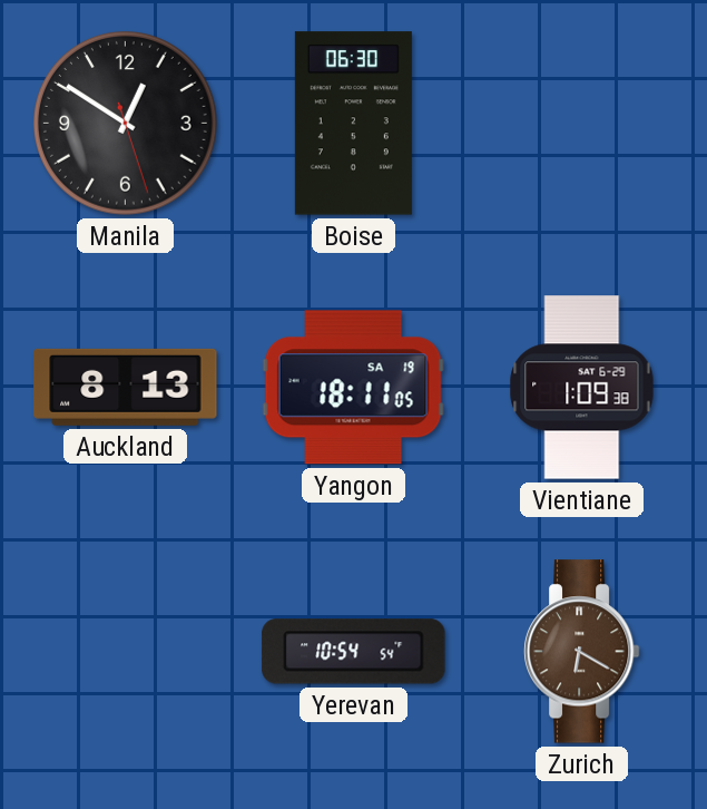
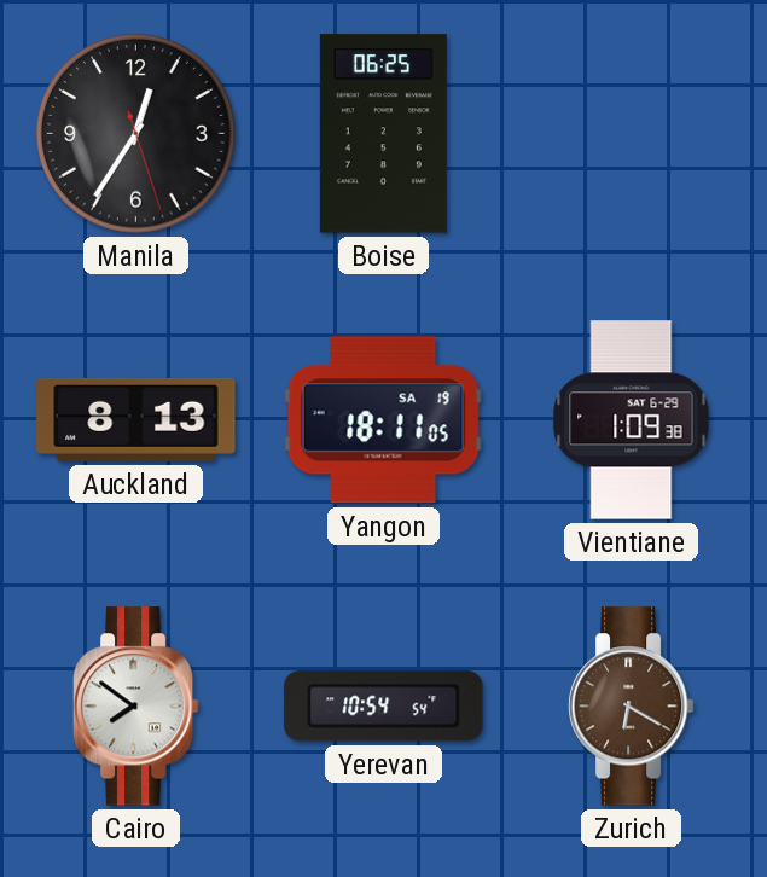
Manila: 12:50 -> 12:35 (136, 134)
Boise: 06:30 -> 06:25 (383, 134)
Cairo: none -> 7:51 (135, 707)
